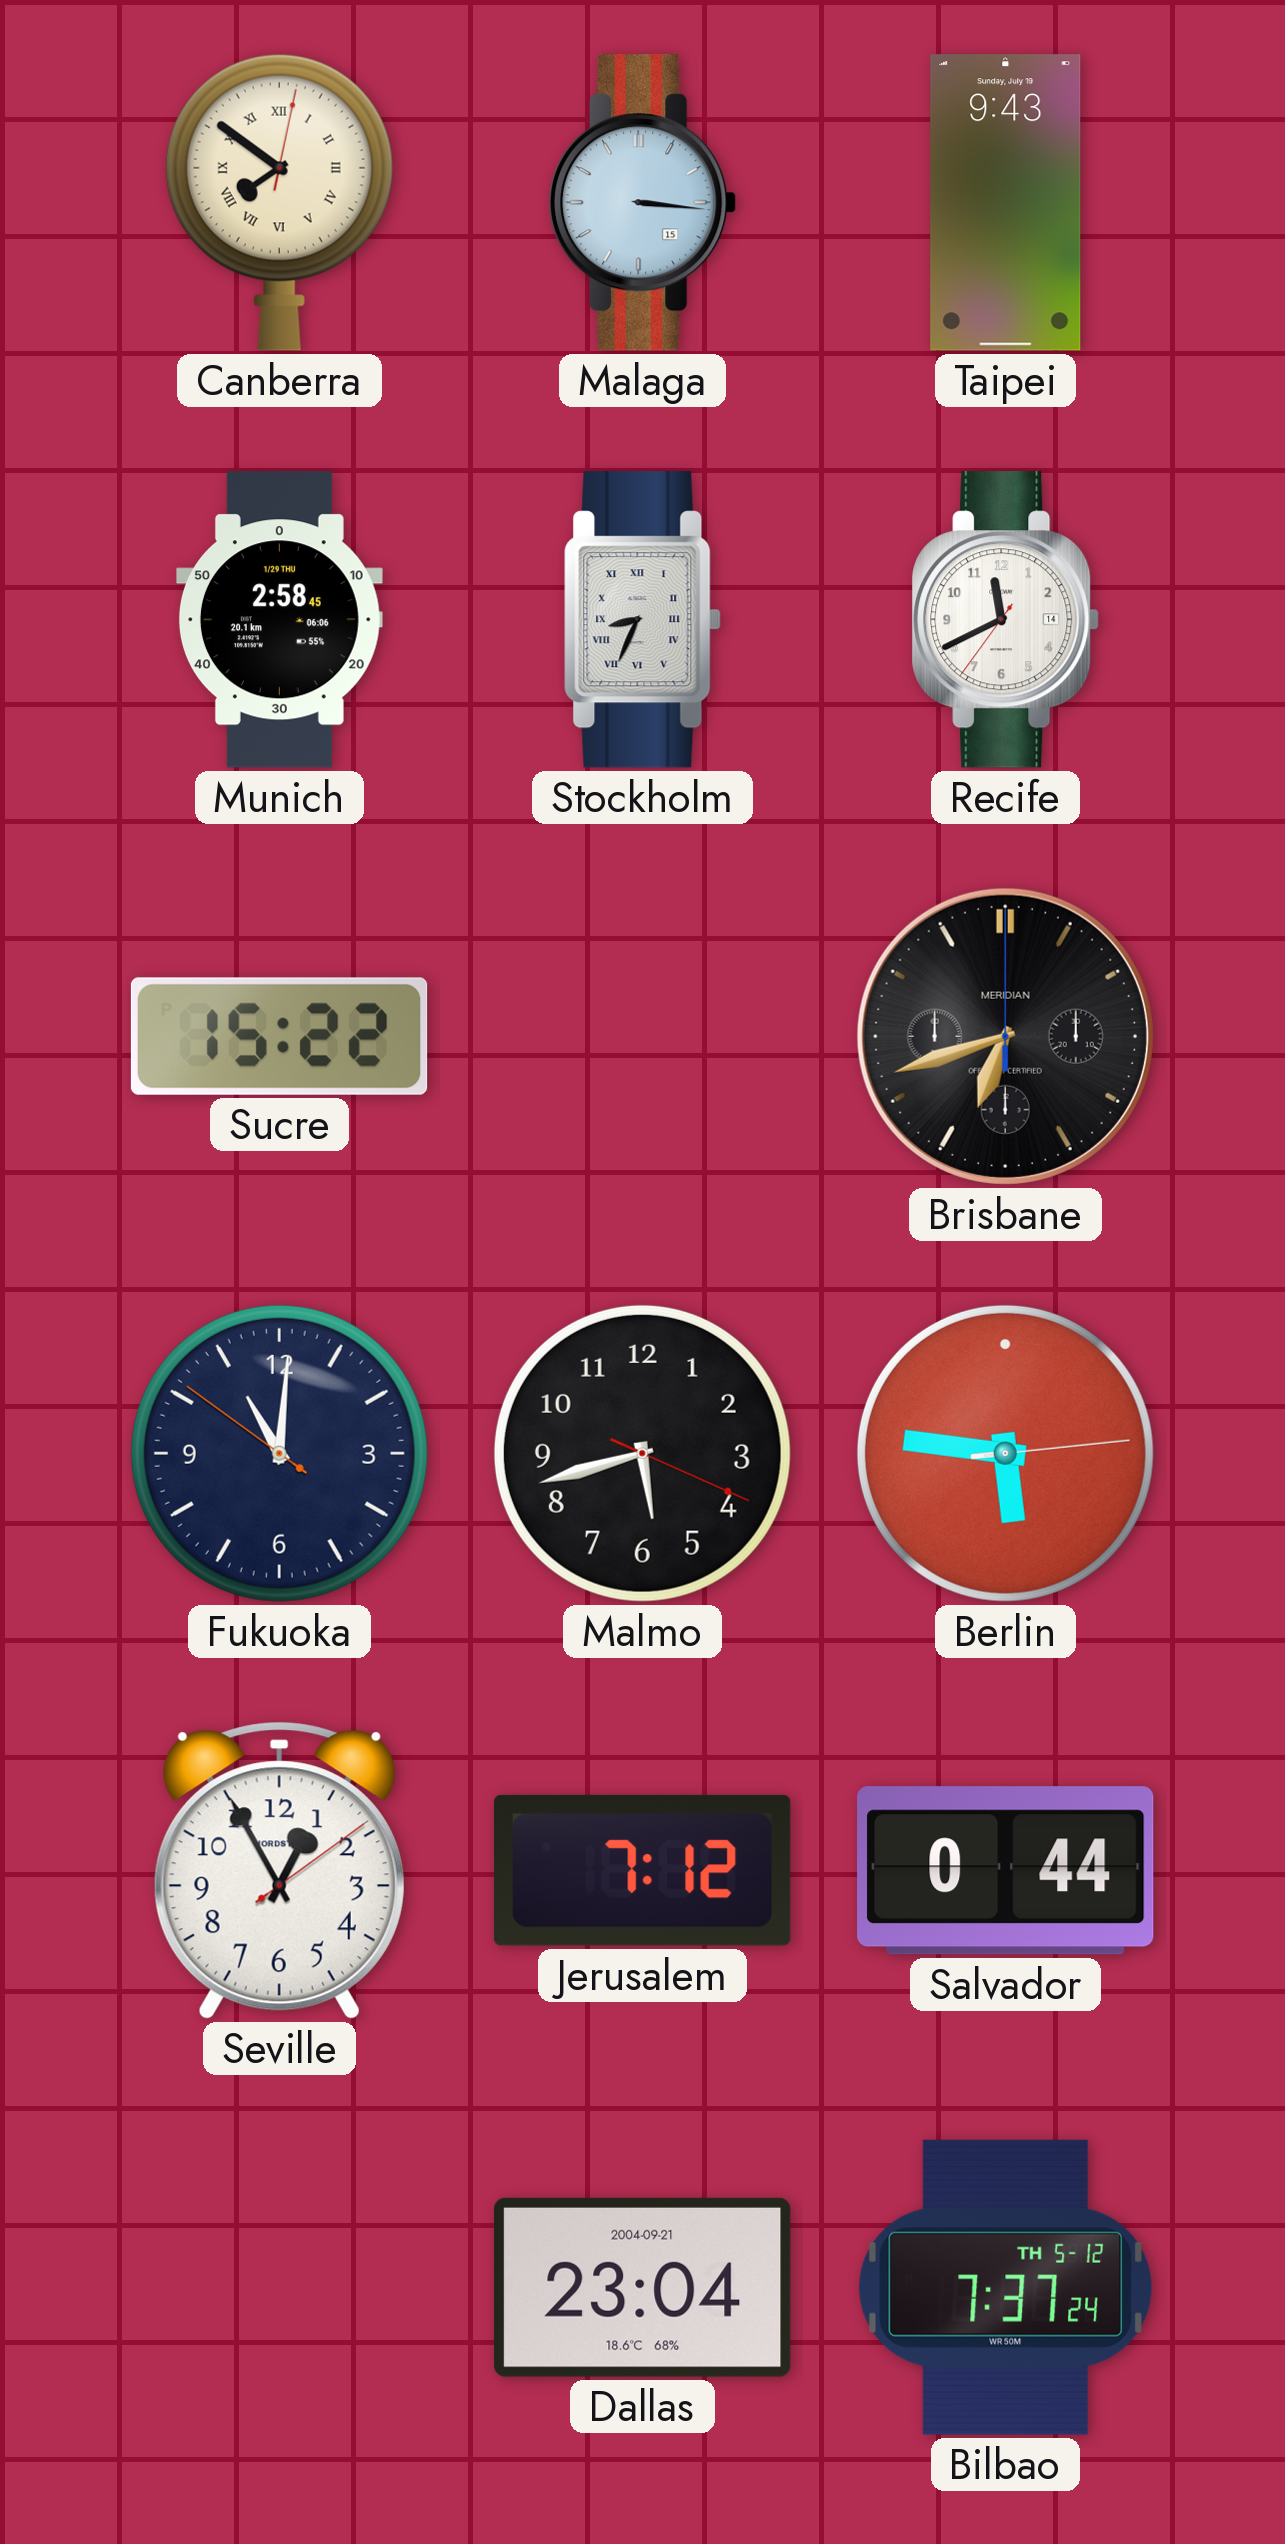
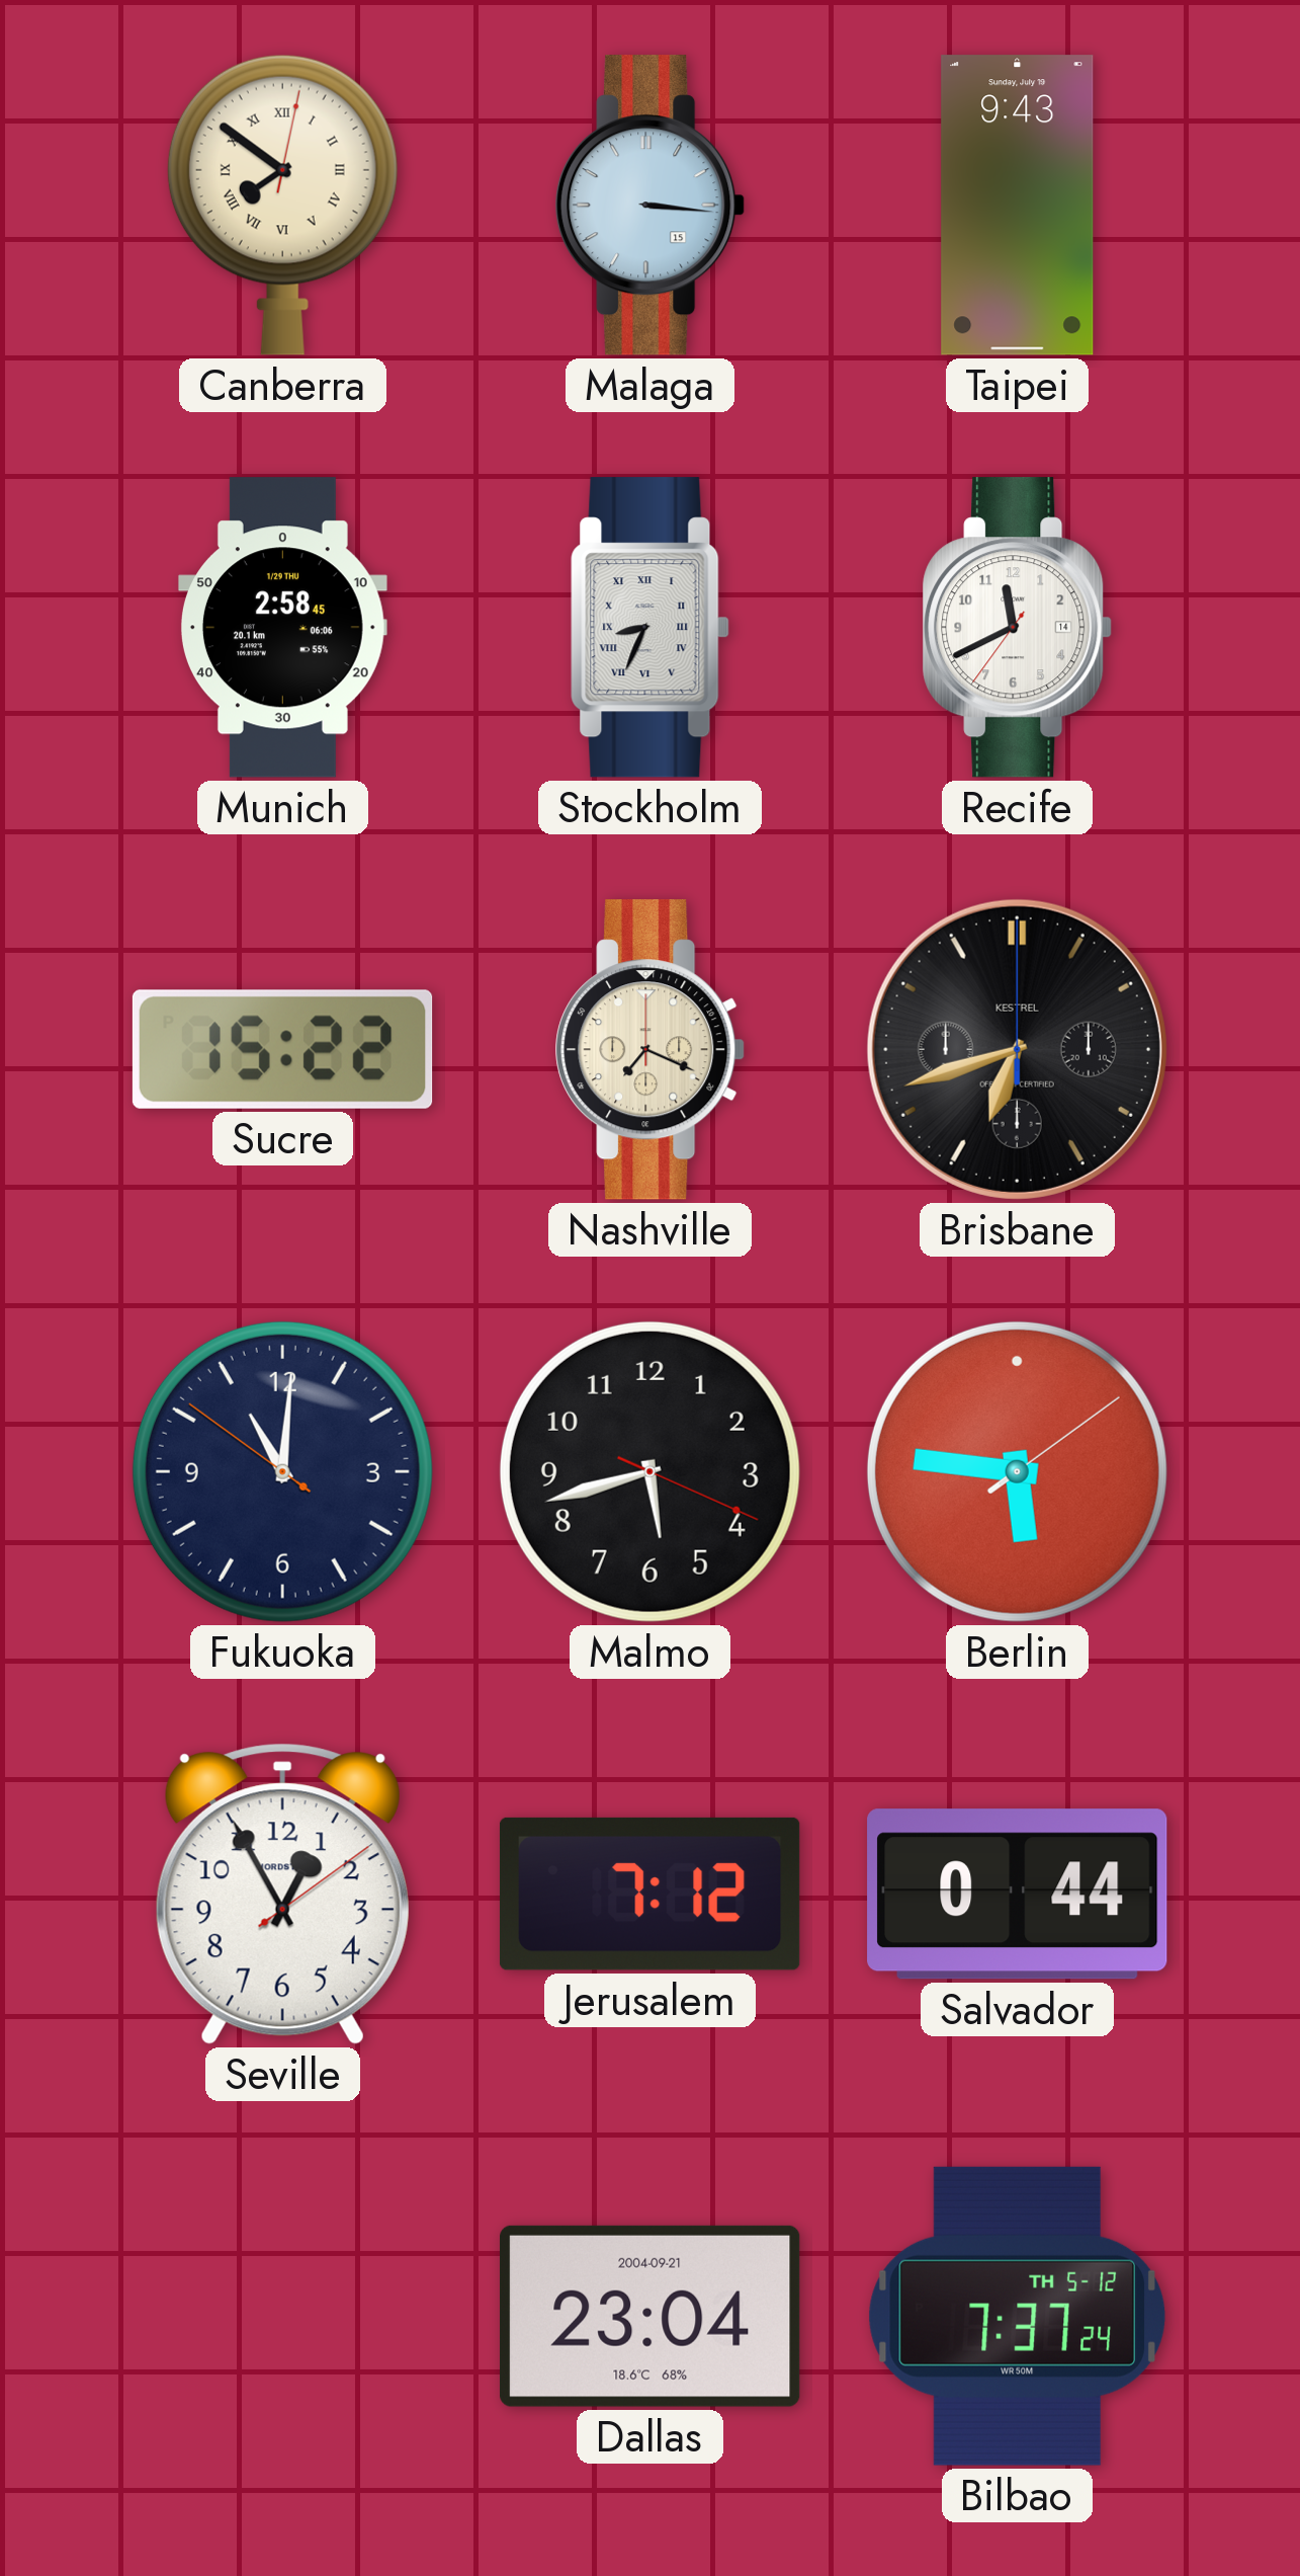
Nashville: none -> 7:19 (651, 1050)
Brisbane brand: MERIDIAN -> KESTREL (1017, 1049)
Berlin: 5:46:14 -> 5:46:09 (1017, 1471)
